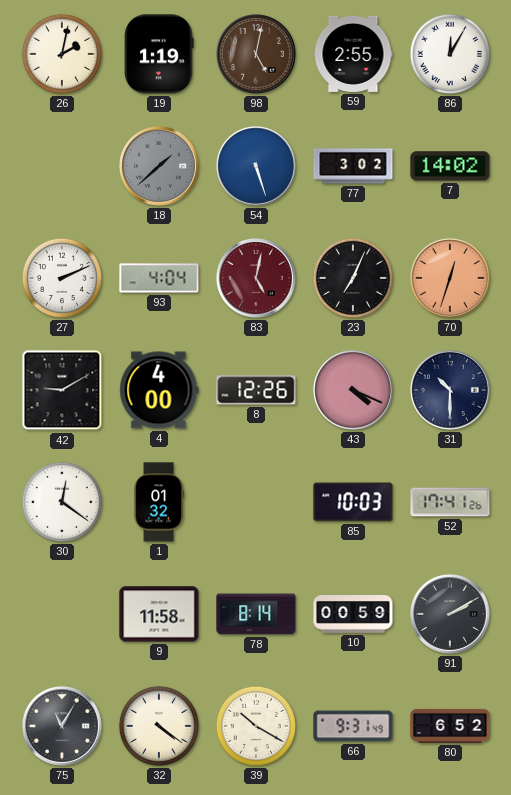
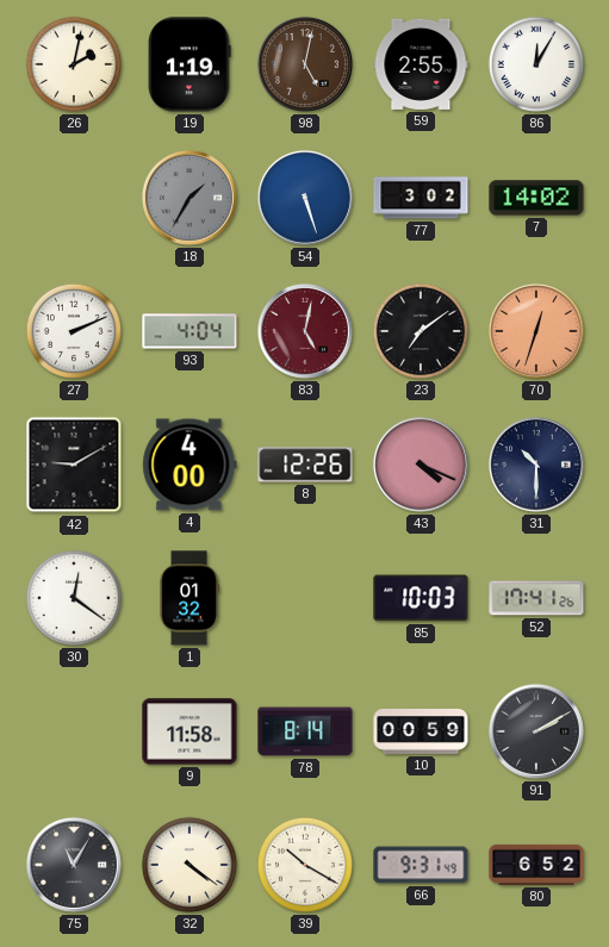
18: 1:38 -> 1:35 (189, 198)
23: 7:04 -> 7:09 (421, 331)
